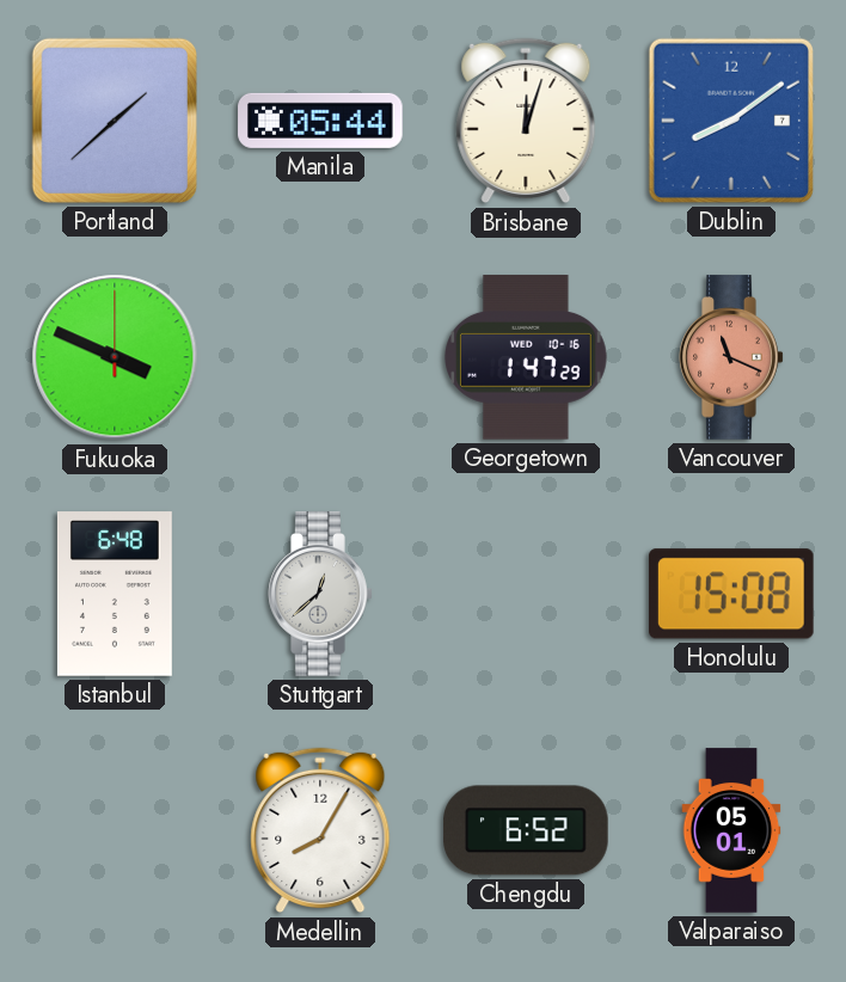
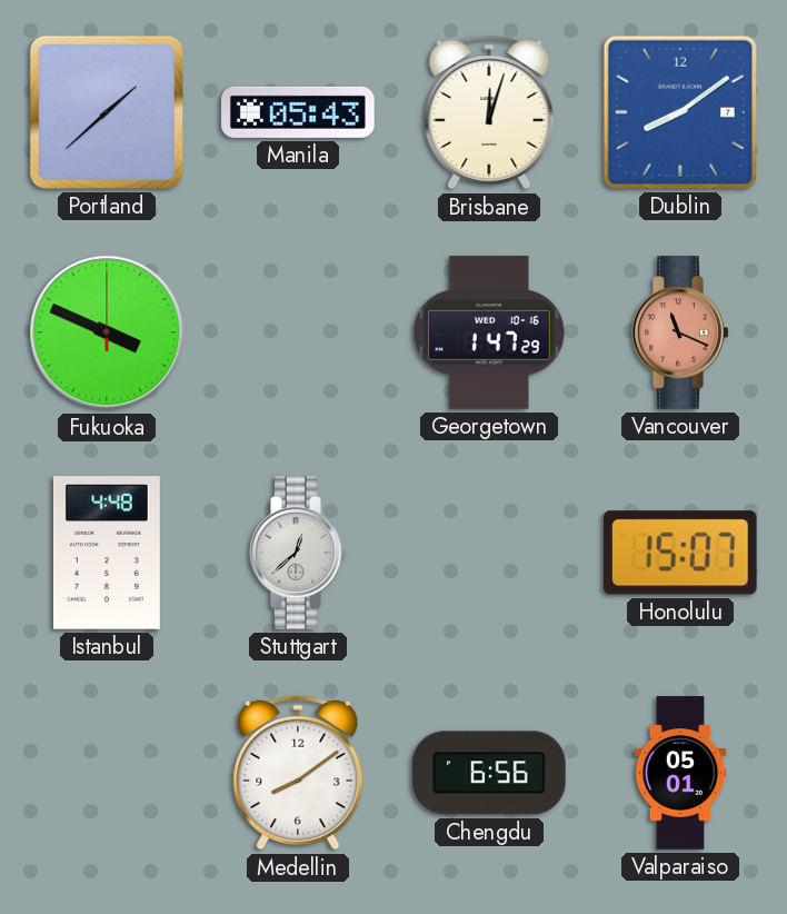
Manila: 05:44 -> 05:43 (298, 112)
Istanbul: 6:48 -> 4:48 (107, 553)
Honolulu: 15:08 -> 15:07 (681, 553)
Medellin: 8:05 -> 8:09 (298, 773)
Chengdu: 6:52 -> 6:56 (489, 773)
